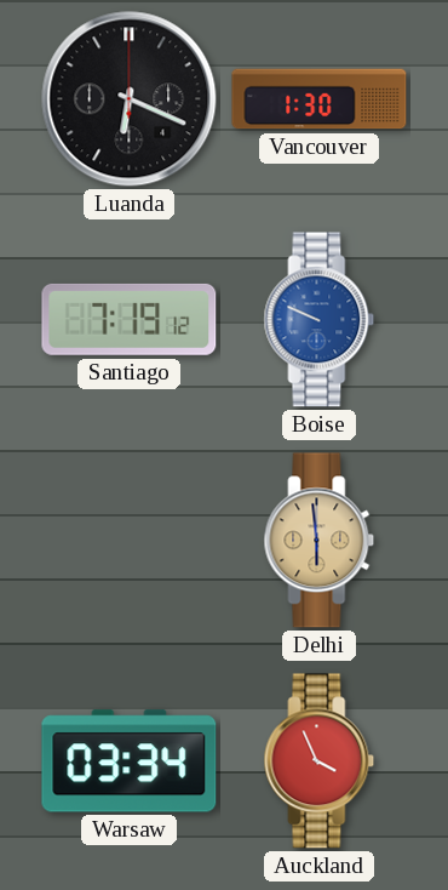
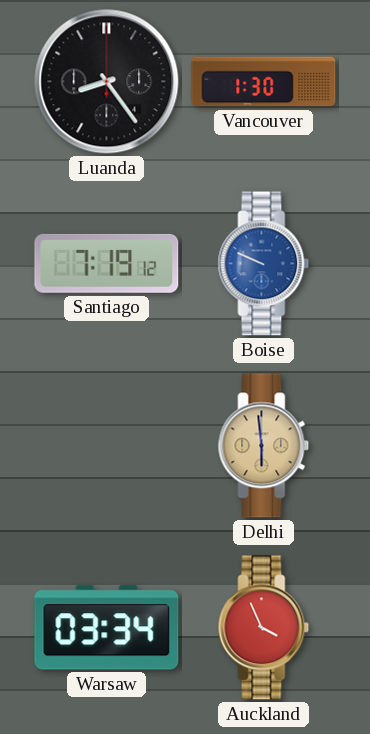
Luanda: 6:19 -> 8:24 (107, 82)
